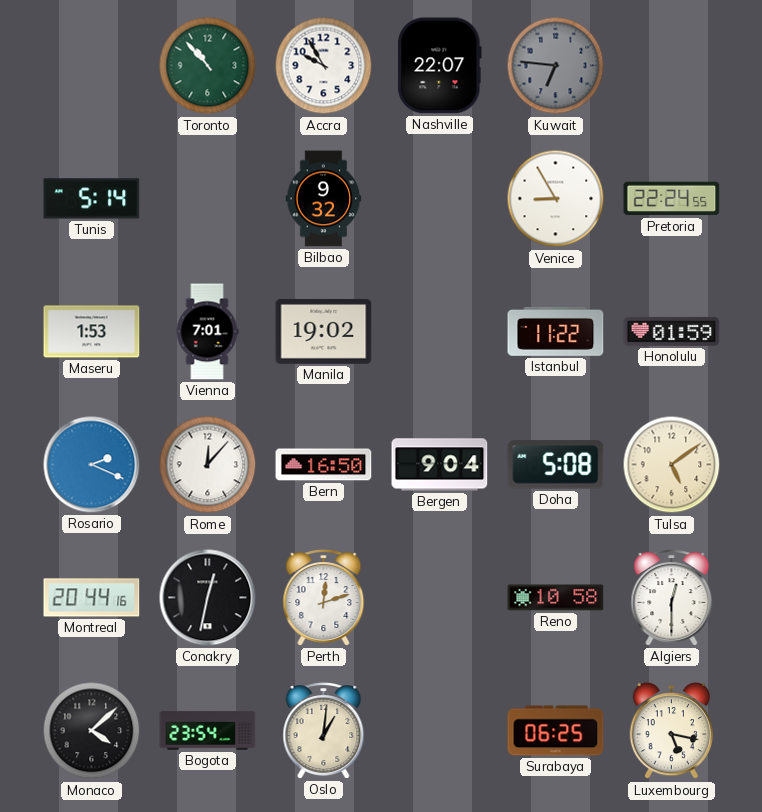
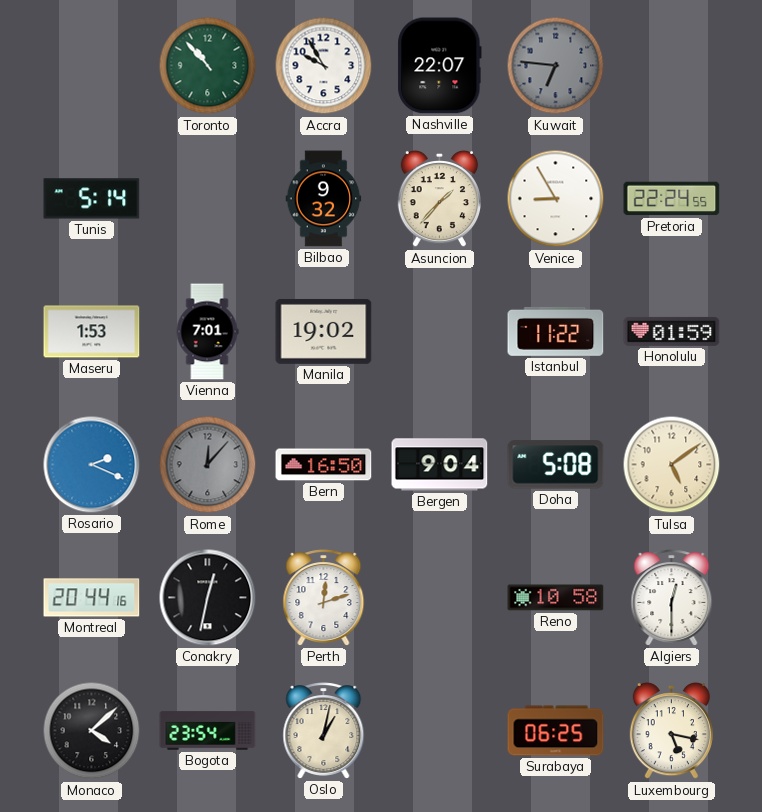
Asuncion: none -> 1:37 (439, 199)
Rome dial: white -> grey (208, 465)
Oslo: 1:01 -> 1:02 (324, 731)
